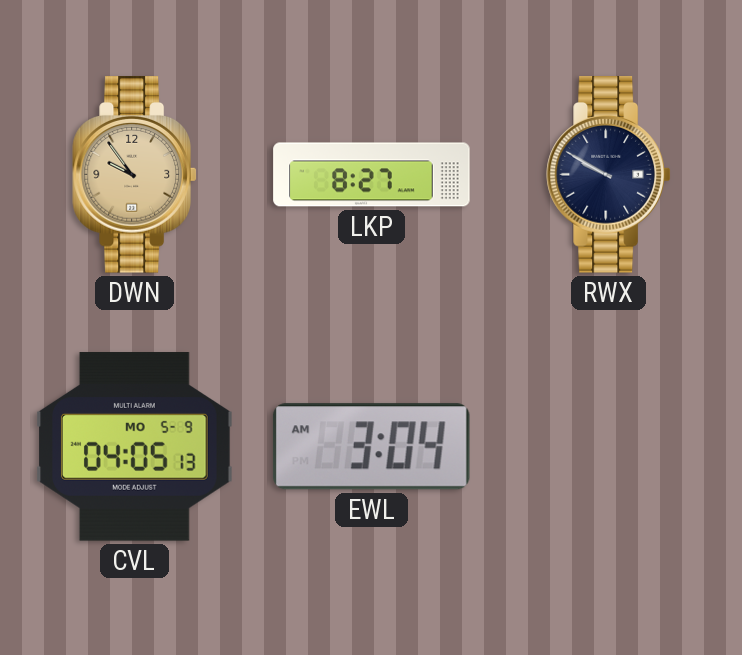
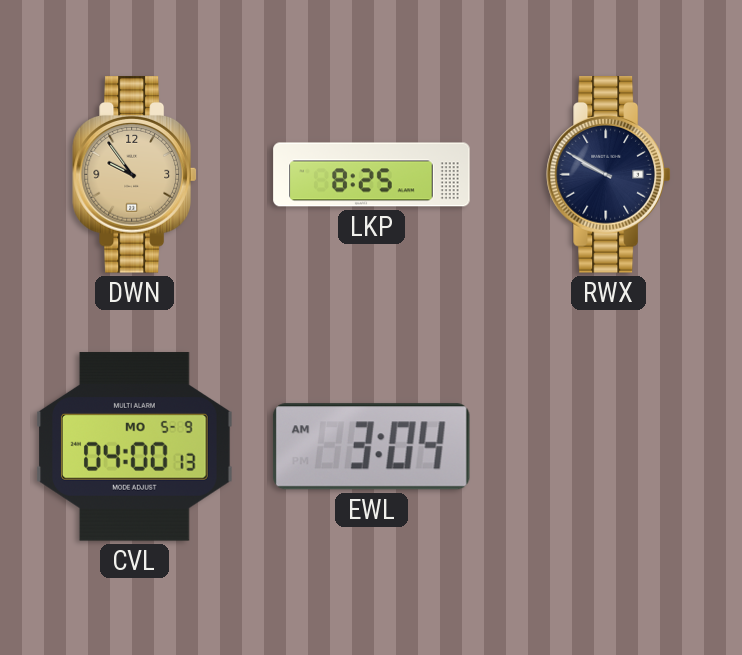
LKP: 8:27 -> 8:25 (372, 175)
CVL: 04:05 -> 04:00 (135, 447)
